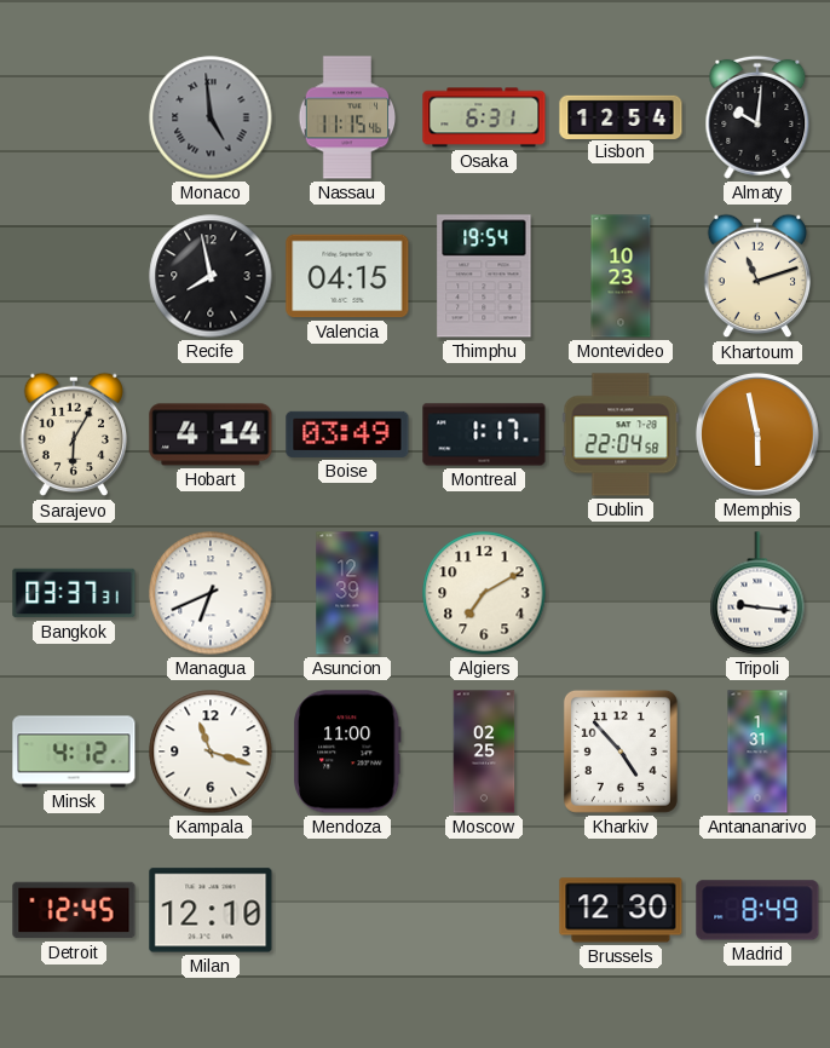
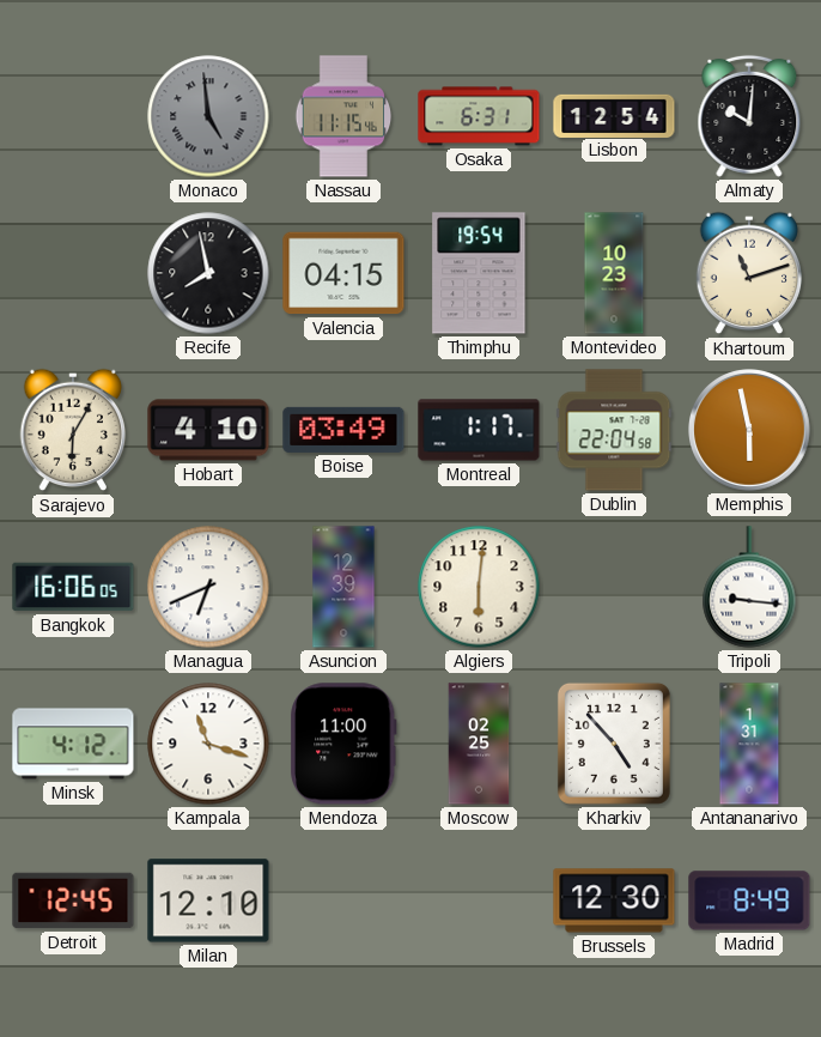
Hobart: 4:14 -> 4:10 (208, 430)
Bangkok: 03:37 -> 16:06 (73, 587)
Algiers: 7:10 -> 6:01 (479, 587)
